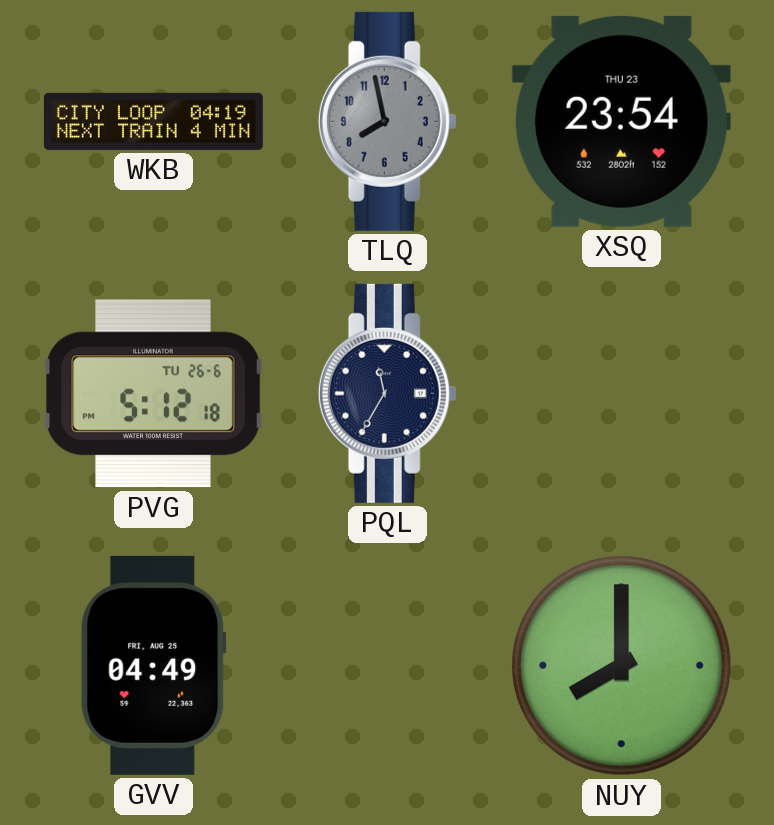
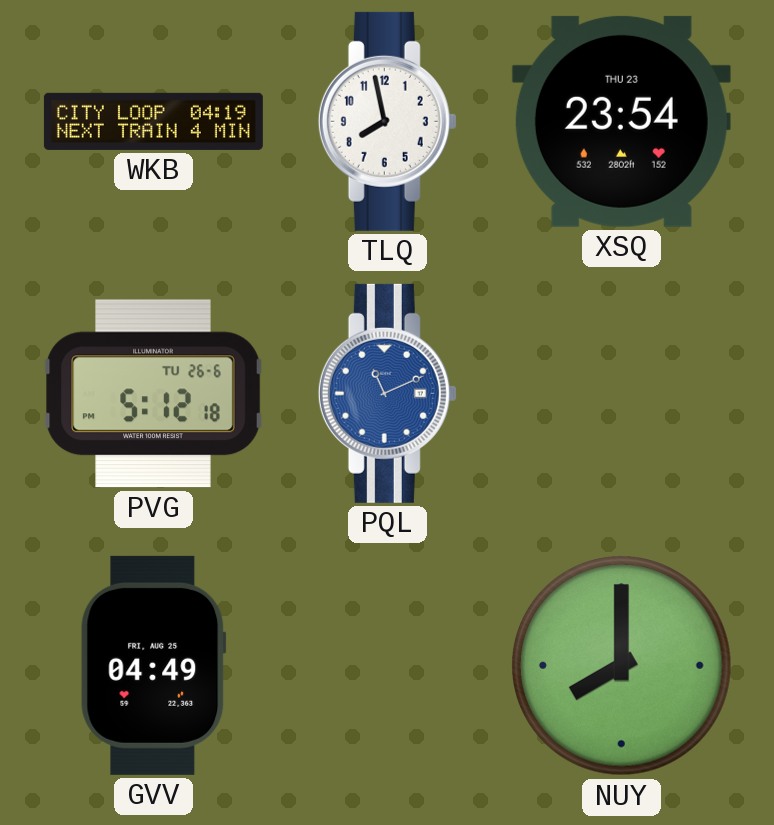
TLQ dial: grey -> white (387, 121)
PQL: 11:35 -> 11:11 (387, 393)
PQL dial: navy -> blue (387, 393)
